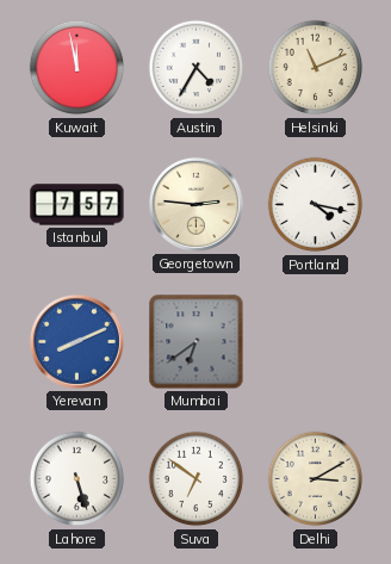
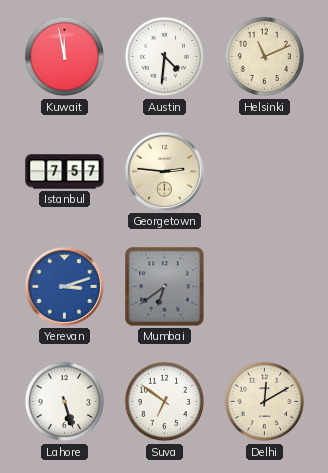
Austin: 4:35 -> 4:31 (165, 57)
Portland: 4:17 -> none (316, 205)
Yerevan: 8:11 -> 3:12 (64, 286)
Delhi: 3:10 -> 12:10 (265, 402)
